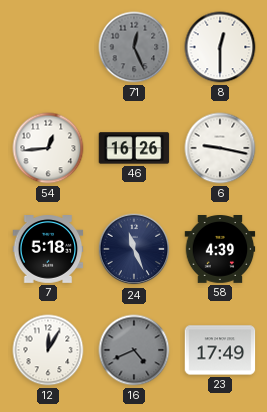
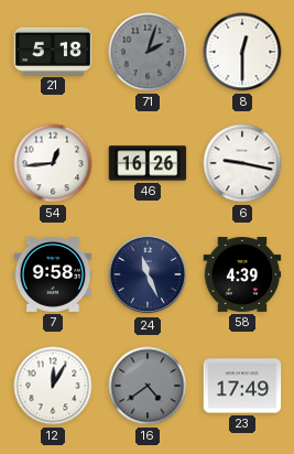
21: none -> 5:18 (53, 51)
71: 12:26 -> 2:03 (148, 52)
7: 5:18 -> 9:58 (53, 275)
16: 4:41 -> 4:39 (148, 386)
